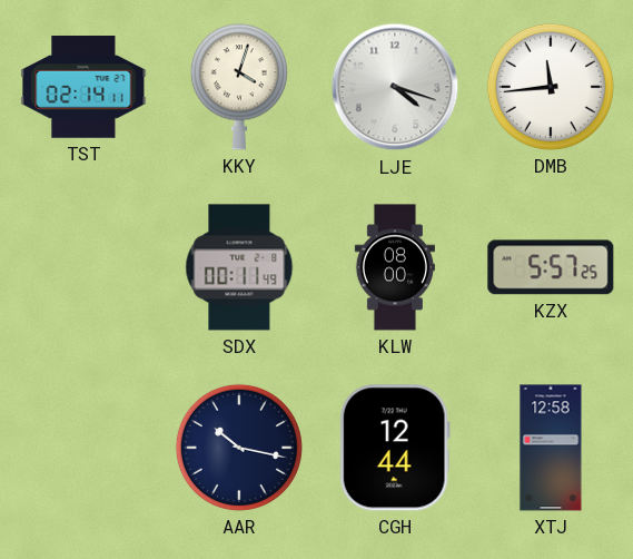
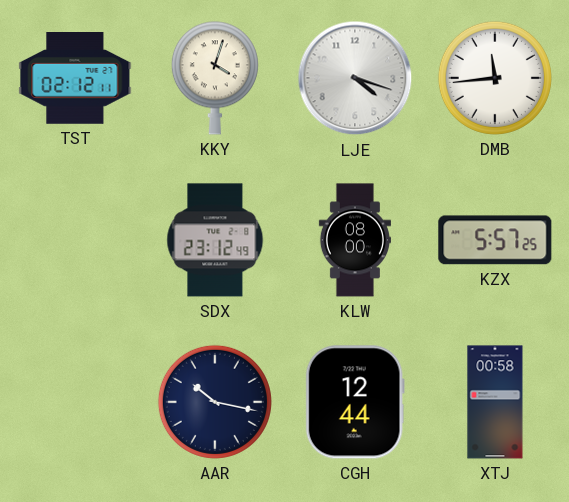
TST: 02:14 -> 02:12 (75, 79)
SDX: 00:11 -> 23:12 (215, 240)
XTJ: 12:58 -> 00:58 (495, 402)
